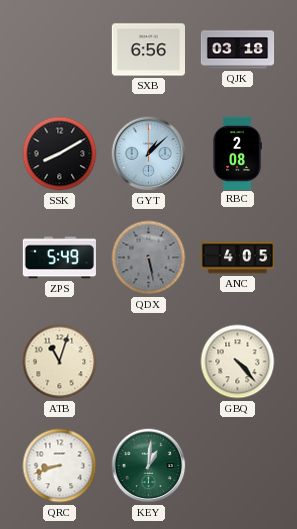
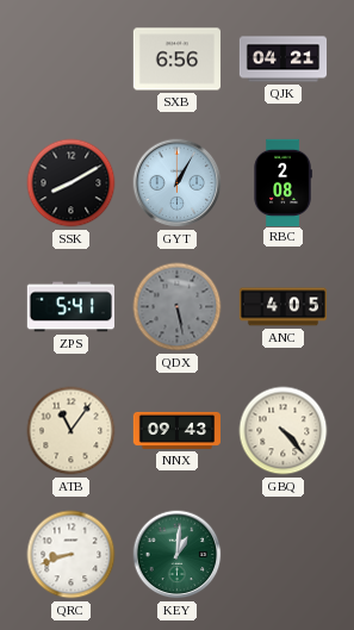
QJK: 03:18 -> 04:21 (284, 60)
GYT: 1:08 -> 1:05 (178, 183)
ZPS: 5:49 -> 5:41 (70, 307)
ATB: 11:03 -> 11:06 (72, 431)
NNX: none -> 09:43 (176, 430)
